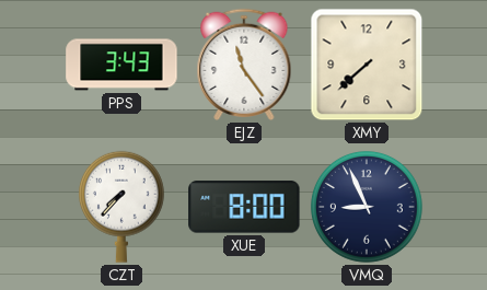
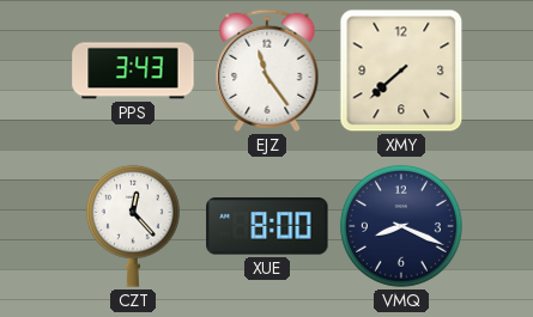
CZT: 7:37 -> 12:23 (133, 226)
VMQ: 8:56 -> 8:19 (401, 226)
